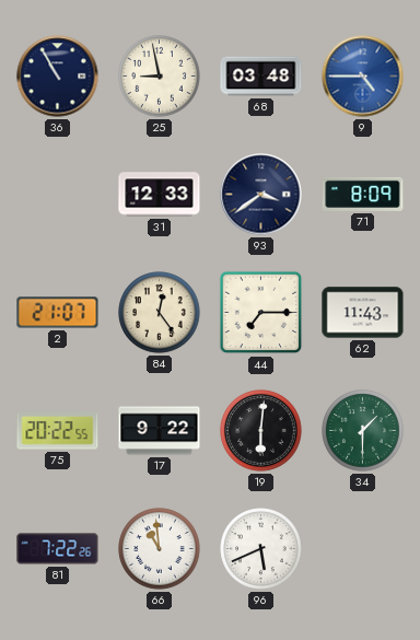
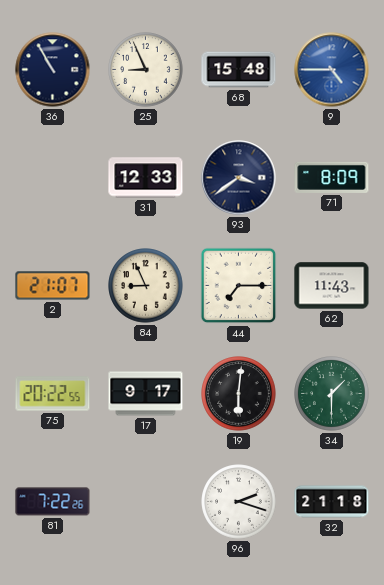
25: 8:58 -> 8:56 (146, 70)
68: 03:48 -> 15:48 (239, 70)
84: 12:24 -> 8:56 (146, 286)
17: 9:22 -> 9:17 (146, 394)
66: 10:59 -> none (160, 549)
96: 5:41 -> 2:18 (239, 502)
32: none -> 21:18 (332, 502)
